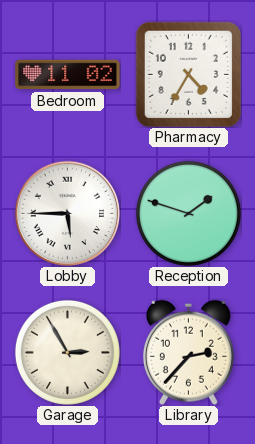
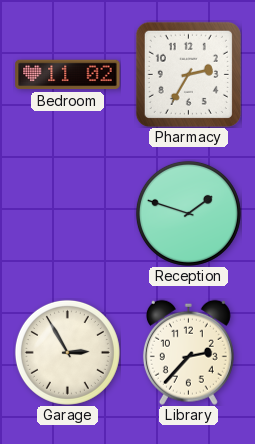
Pharmacy: 4:35 -> 2:35 (188, 74)
Lobby: 5:45 -> none (67, 213)
